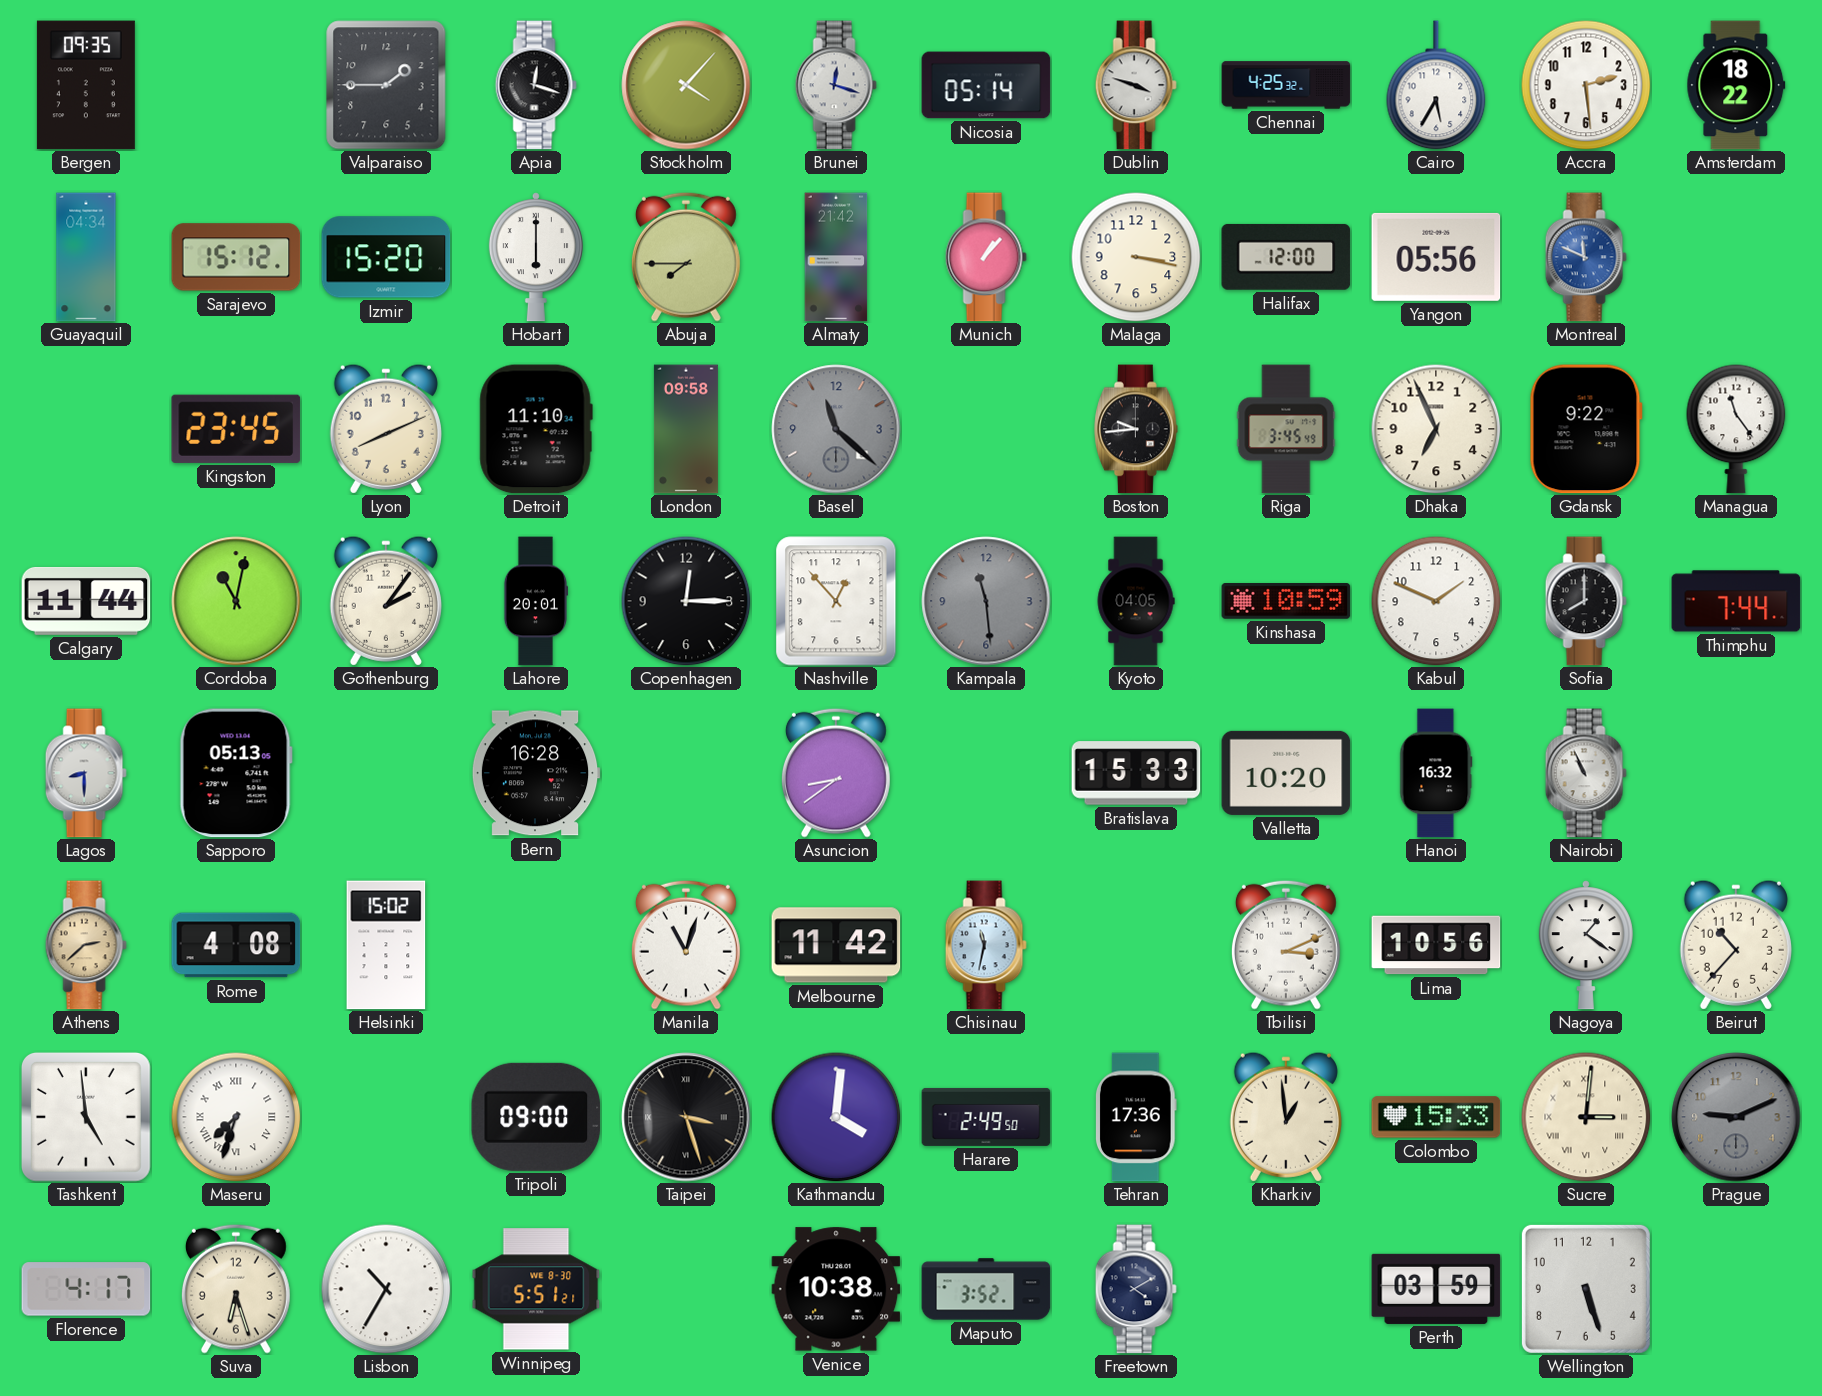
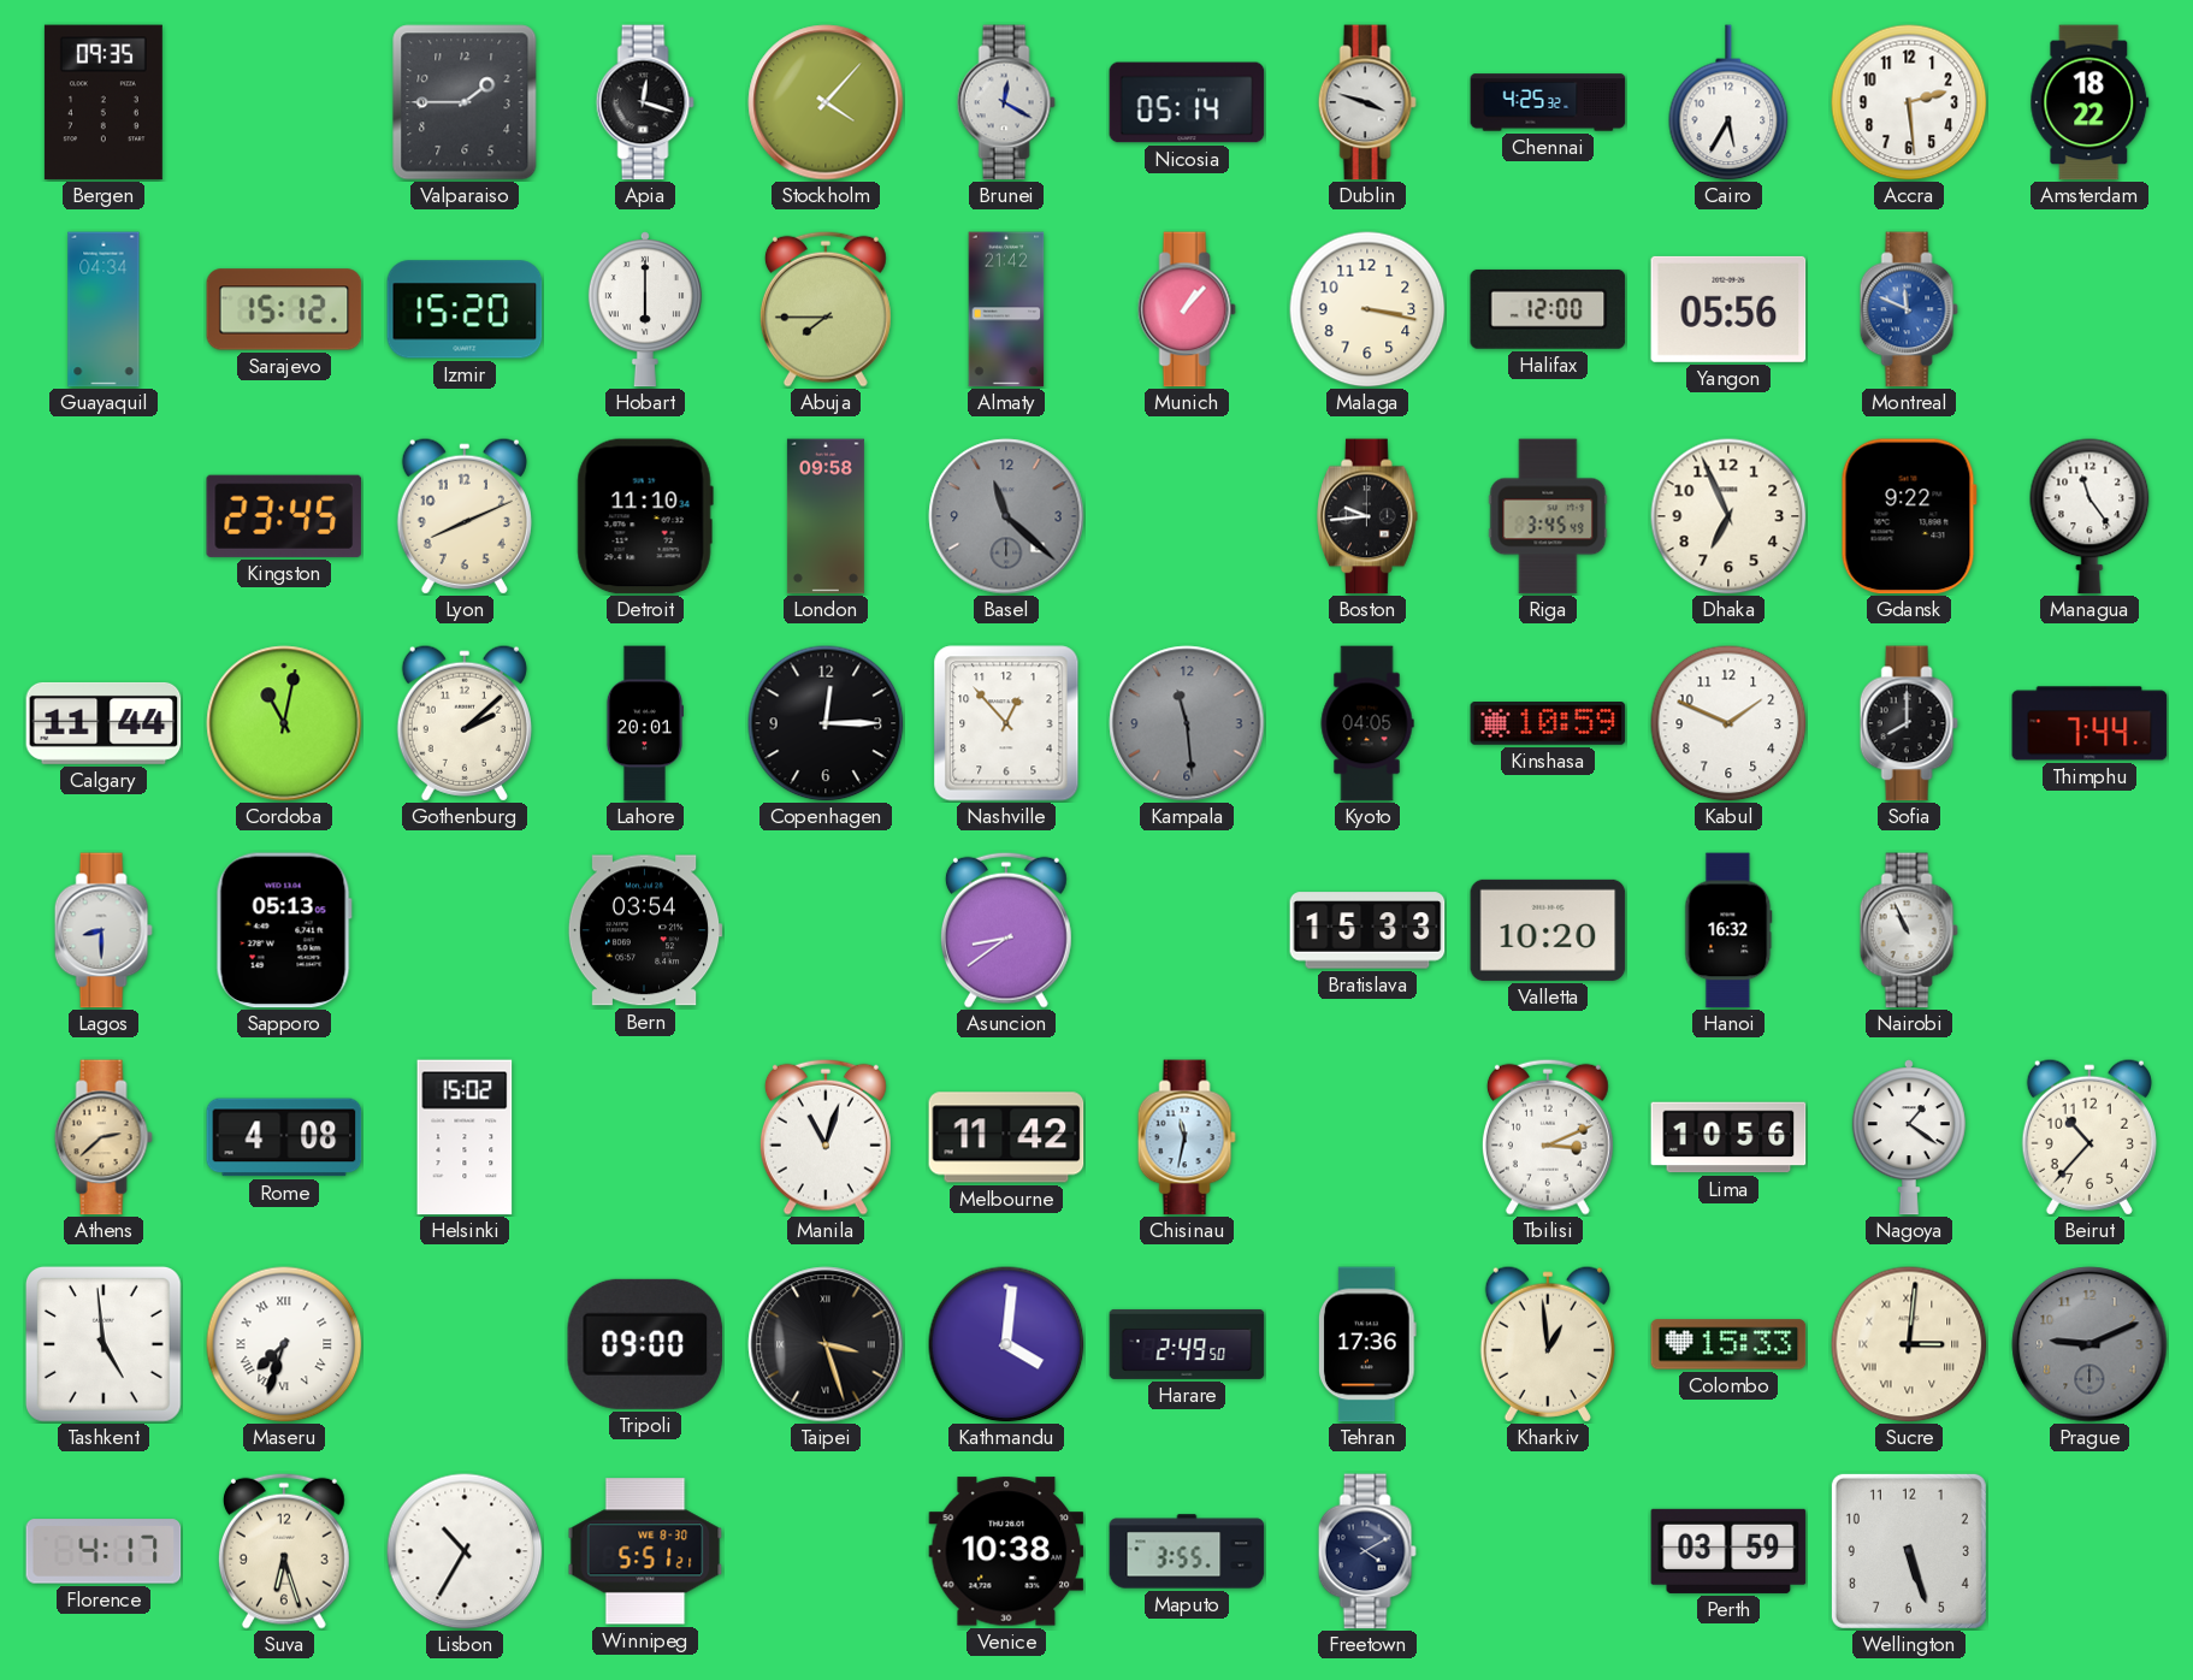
Brunei: 12:18 -> 12:20 (1006, 102)
Gothenburg: 2:06 -> 2:08 (465, 723)
Bern: 16:28 -> 03:54 (645, 930)
Maputo: 3:52 -> 3:55 (1187, 1551)
